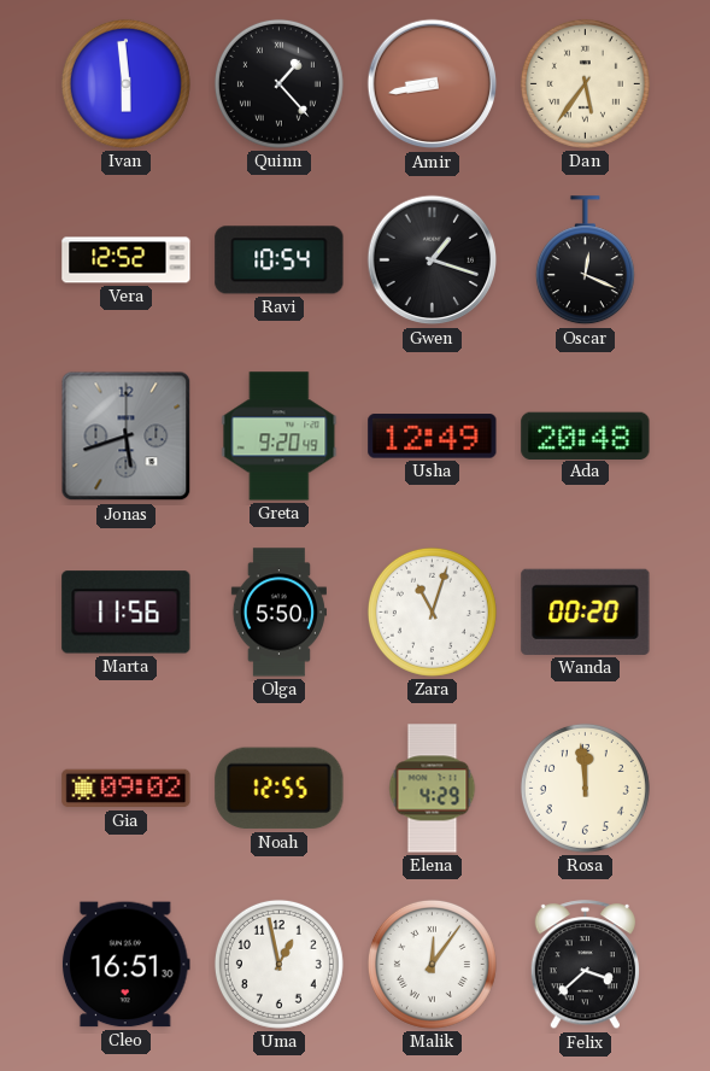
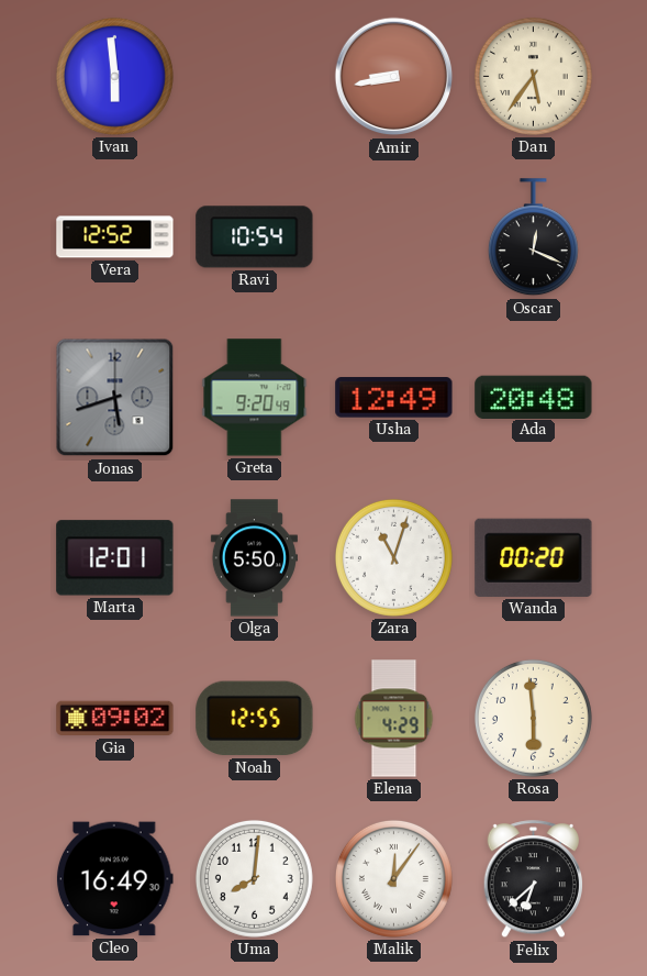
Quinn: 1:23 -> none (278, 83)
Gwen: 1:18 -> none (433, 261)
Marta: 11:56 -> 12:01 (115, 558)
Rosa: 11:59 -> 5:59 (533, 718)
Cleo: 16:51 -> 16:49 (114, 879)
Uma: 12:58 -> 8:01 (254, 878)
Felix: 3:38 -> 6:38 (533, 879)
